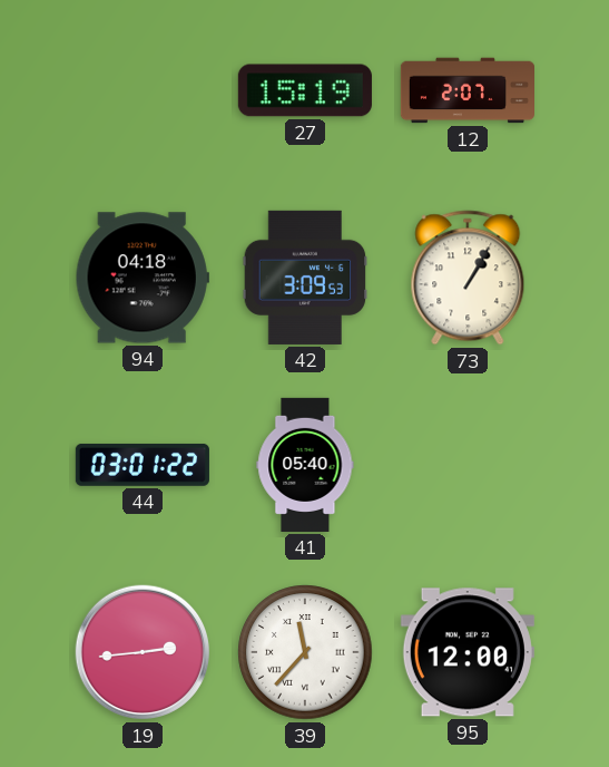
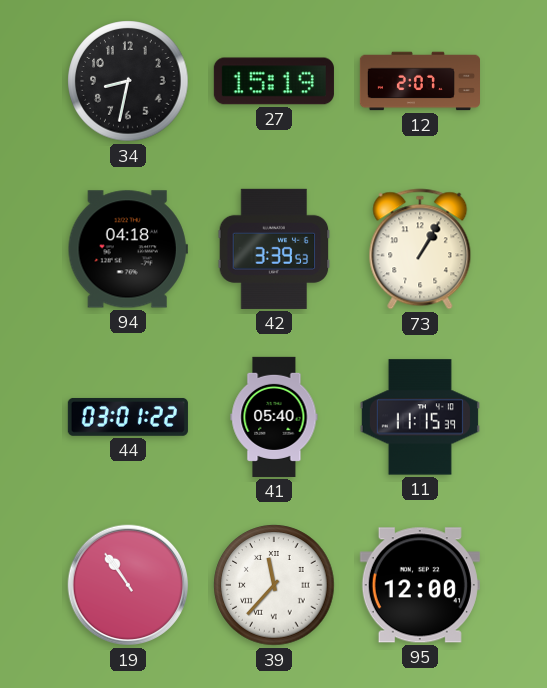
34: none -> 8:32 (128, 81)
42: 3:09 -> 3:39 (274, 249)
11: none -> 11:15 (420, 417)
19: 2:44 -> 10:54 (128, 585)
